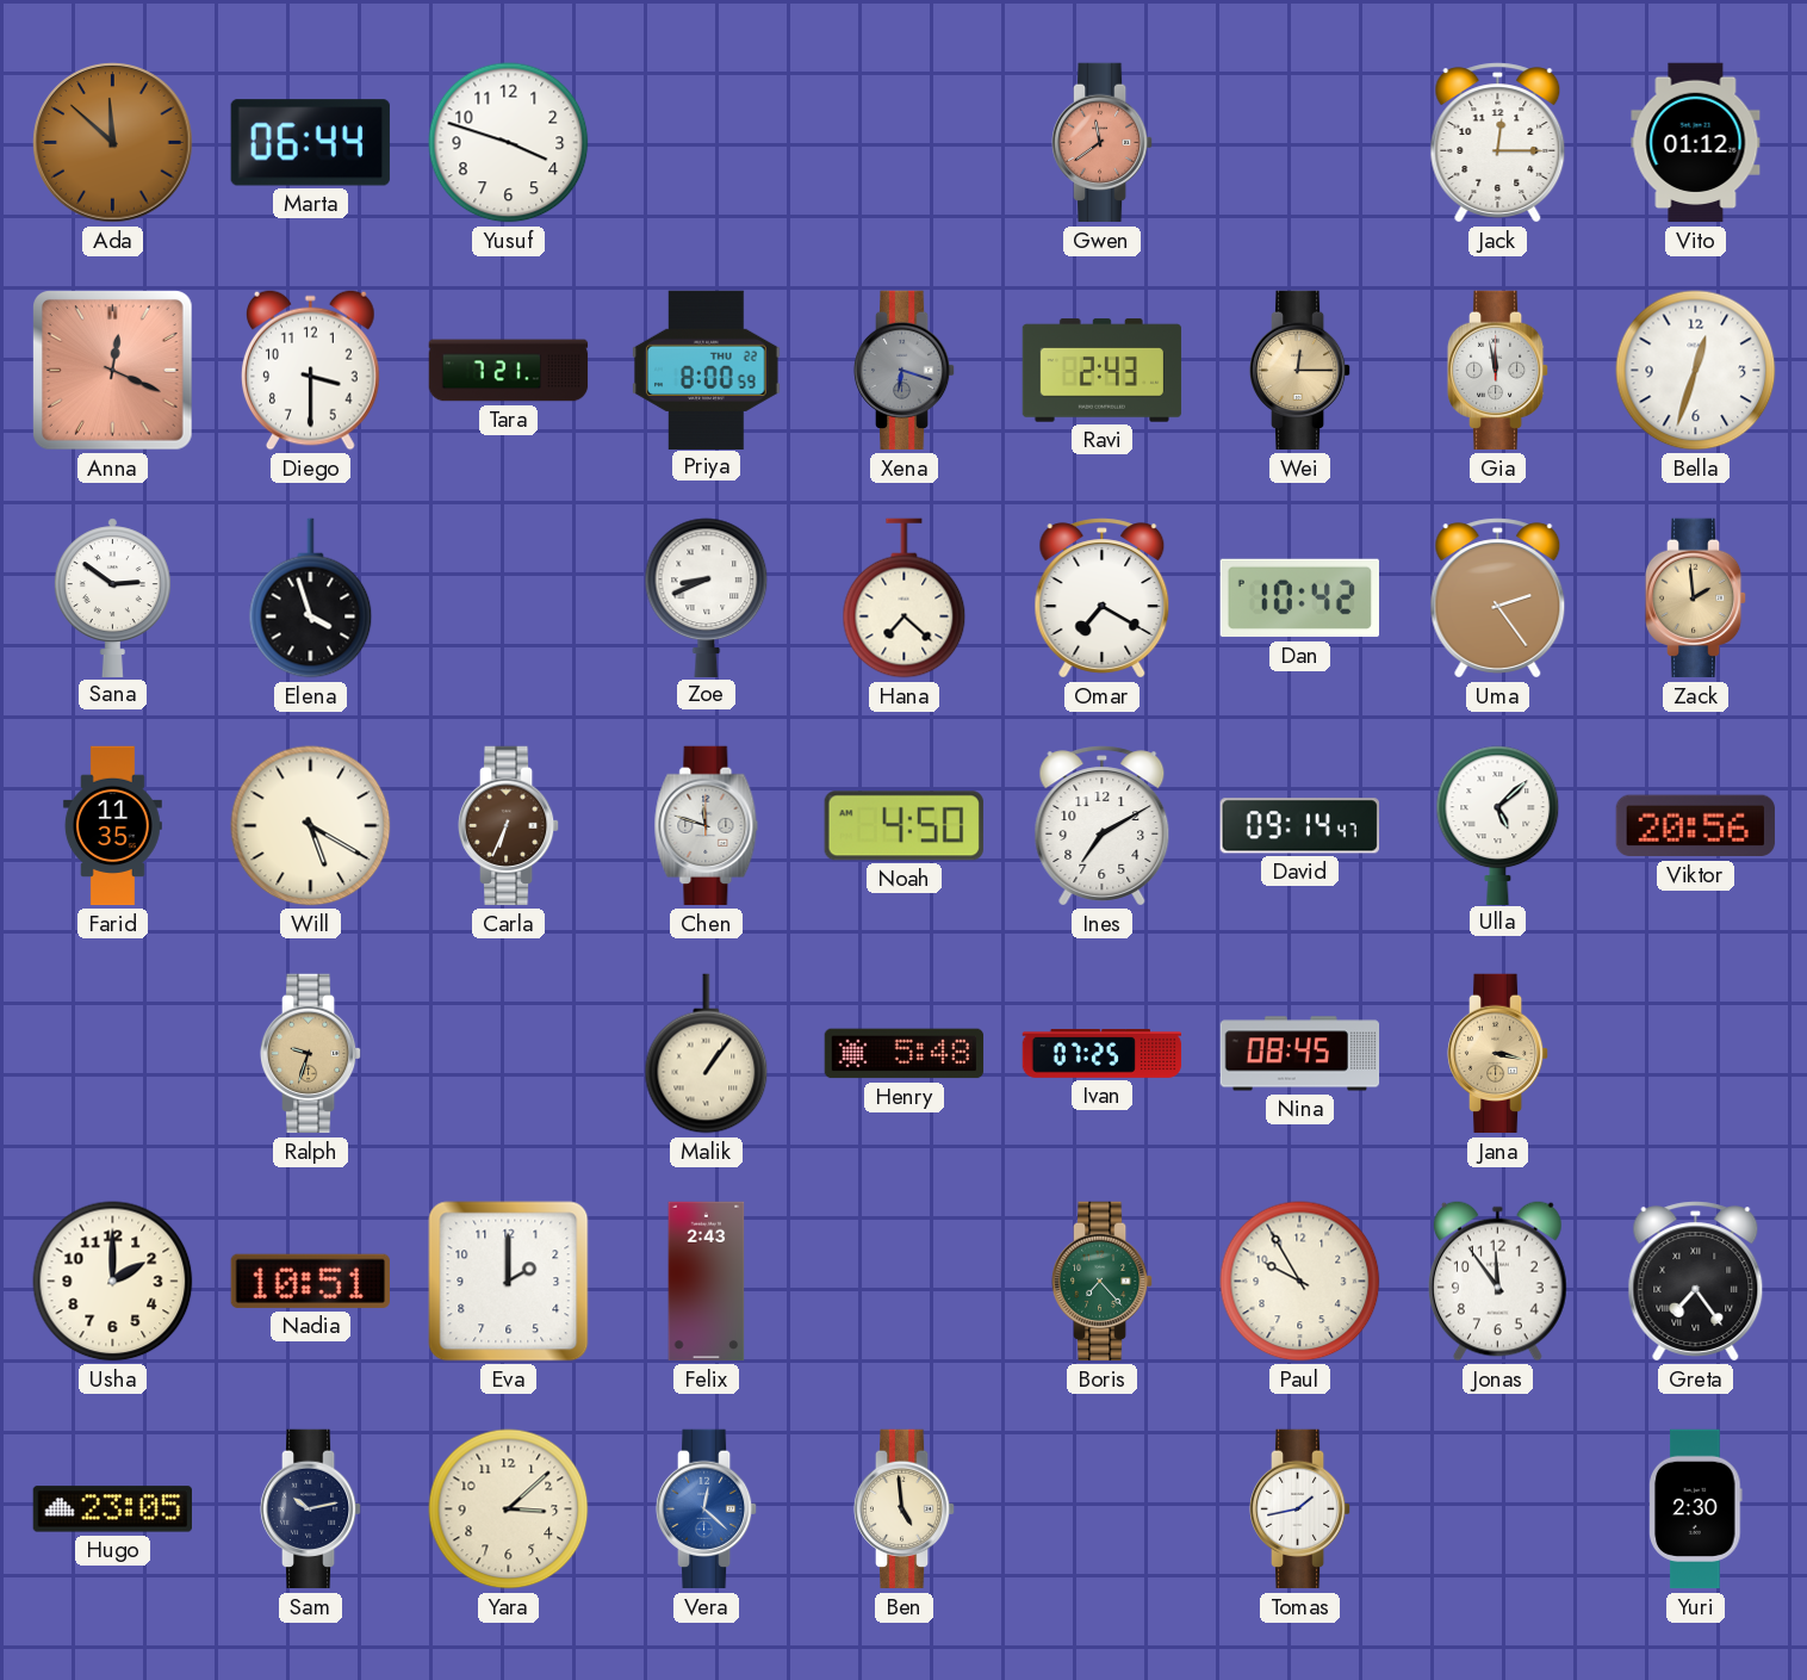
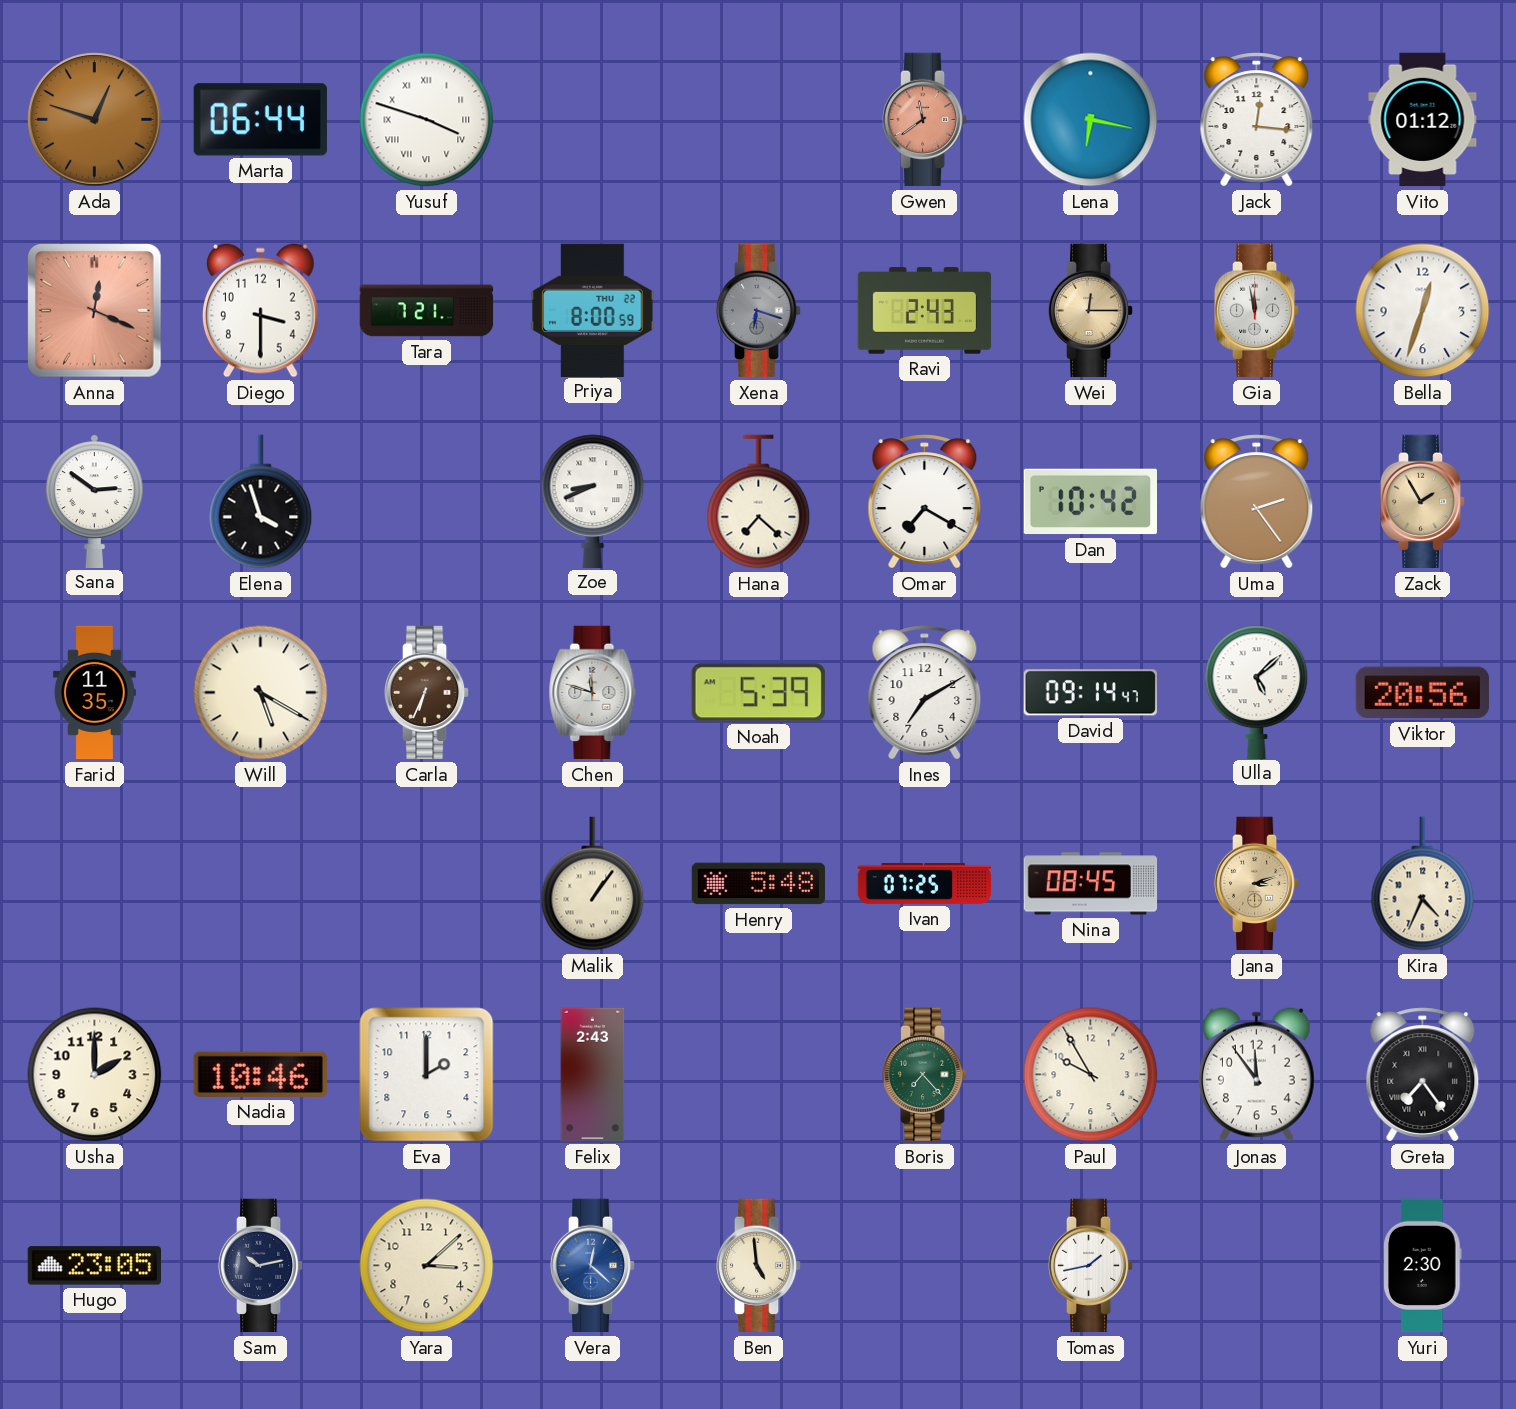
Ada: 11:52 -> 12:48 (95, 120)
Yusuf numerals: Arabic -> Roman (427, 120)
Lena: none -> 6:17 (1091, 120)
Jack: 12:15 -> 12:16 (1257, 120)
Zack: 1:59 -> 1:55 (1423, 502)
Noah: 4:50 -> 5:39 (758, 693)
Ralph: 9:33 -> none (311, 1054)
Jana: 3:17 -> 3:12 (1257, 884)
Kira: none -> 4:34 (1423, 884)
Nadia: 10:51 -> 10:46 (260, 1074)
